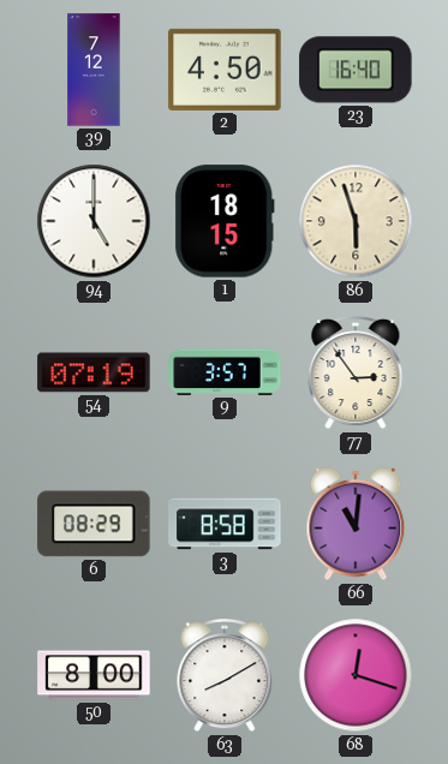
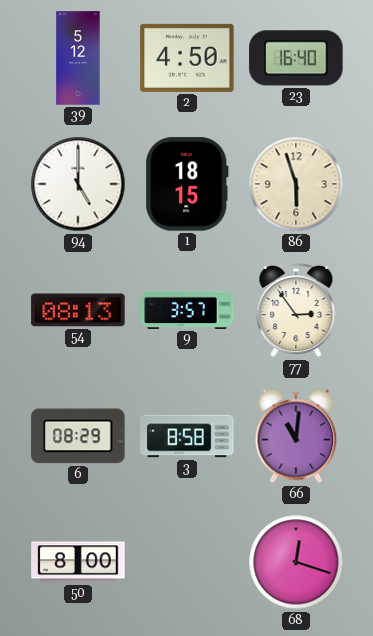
39: 7:12 -> 5:12 (78, 58)
54: 07:19 -> 08:13 (78, 310)
63: 8:10 -> none (225, 676)
